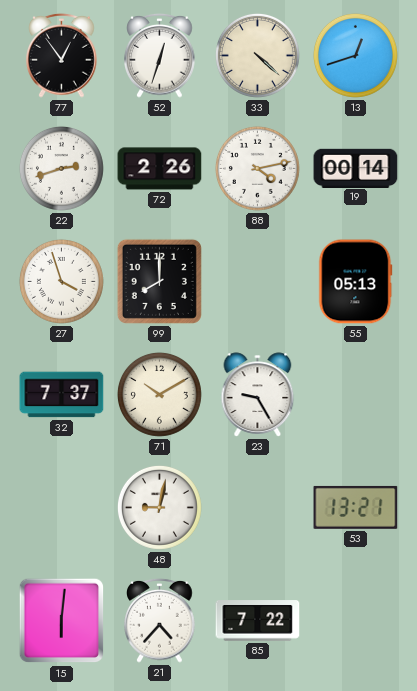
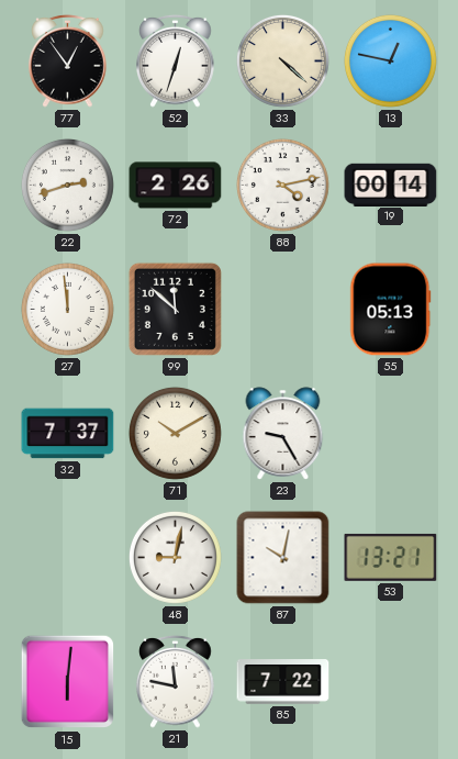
13: 12:42 -> 12:47 (390, 60)
27: 3:57 -> 11:59 (67, 309)
99: 8:00 -> 11:52 (175, 309)
87: none -> 10:02 (283, 558)
21: 4:37 -> 11:47 (176, 681)
